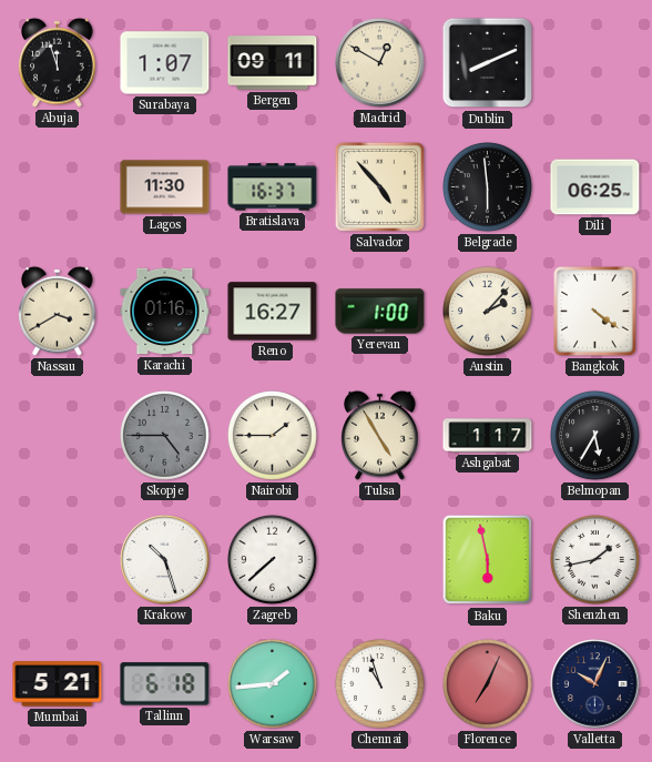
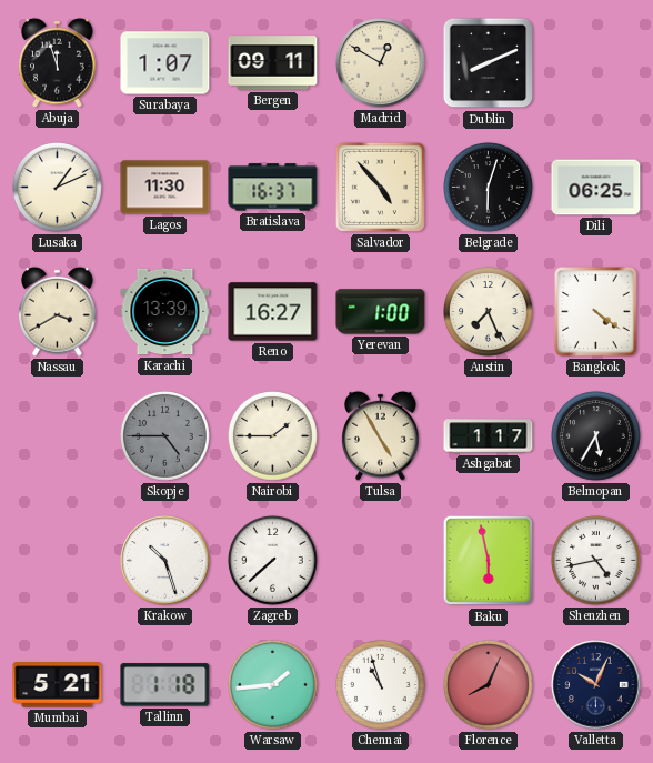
Lusaka: none -> 1:11 (58, 188)
Belgrade: 5:59 -> 6:03 (489, 188)
Karachi: 01:16 -> 13:39 (165, 312)
Austin: 2:07 -> 7:26 (489, 312)
Shenzhen: 1:43 -> 4:43 (596, 561)
Tallinn: 6:18 -> 1:18 (165, 685)
Florence: 7:04 -> 8:04 (489, 685)
